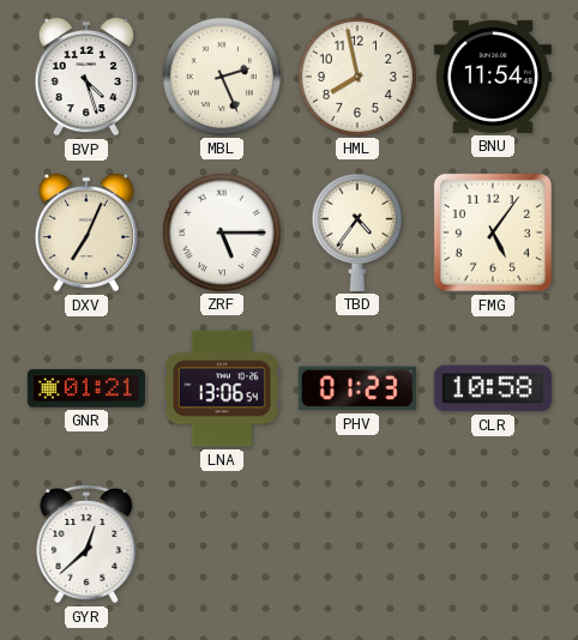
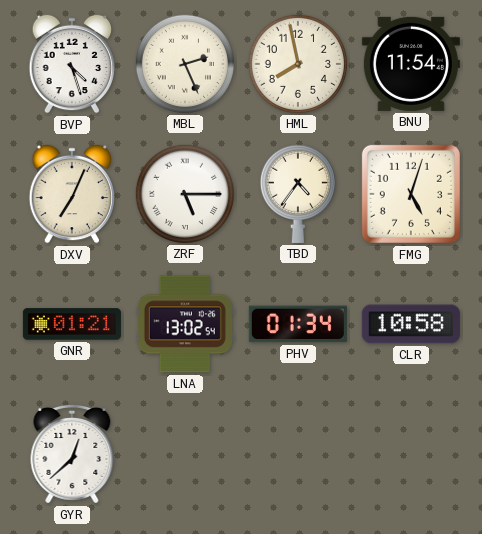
FMG: 5:06 -> 5:03 (411, 194)
LNA: 13:06 -> 13:02 (185, 324)
PHV: 01:23 -> 01:34 (298, 324)
